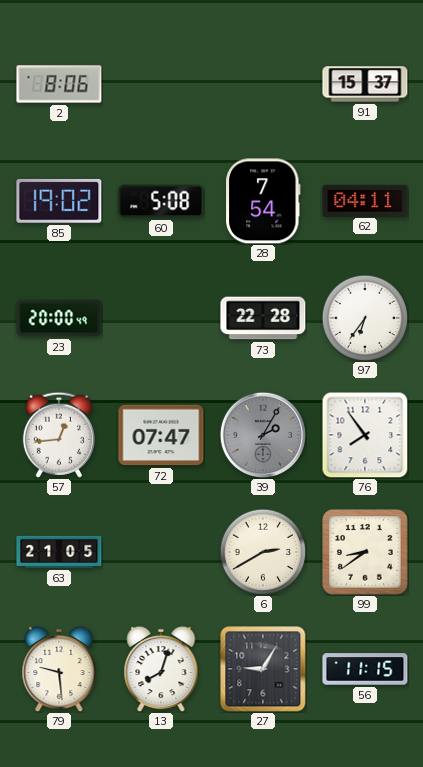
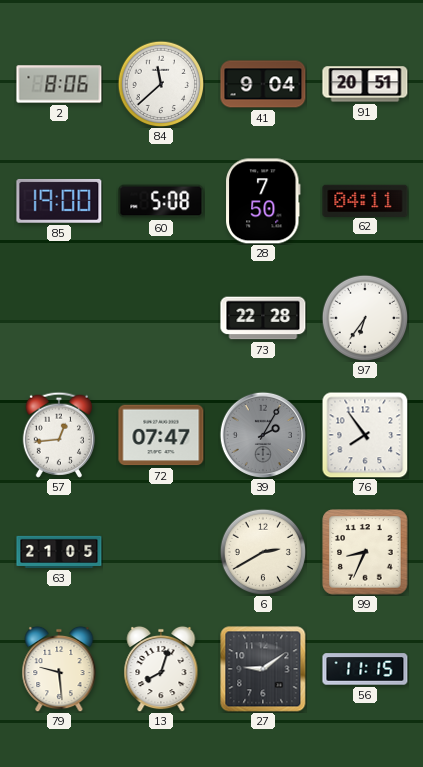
84: none -> 11:38 (161, 84)
41: none -> 9:04 (263, 84)
91: 15:37 -> 20:51 (365, 84)
85: 19:02 -> 19:00 (59, 201)
28: 7:54 -> 7:50 (263, 201)
23: 20:00 -> none (59, 318)
99: 8:39 -> 8:34 (365, 552)
27: 9:05 -> 9:09 (263, 669)
